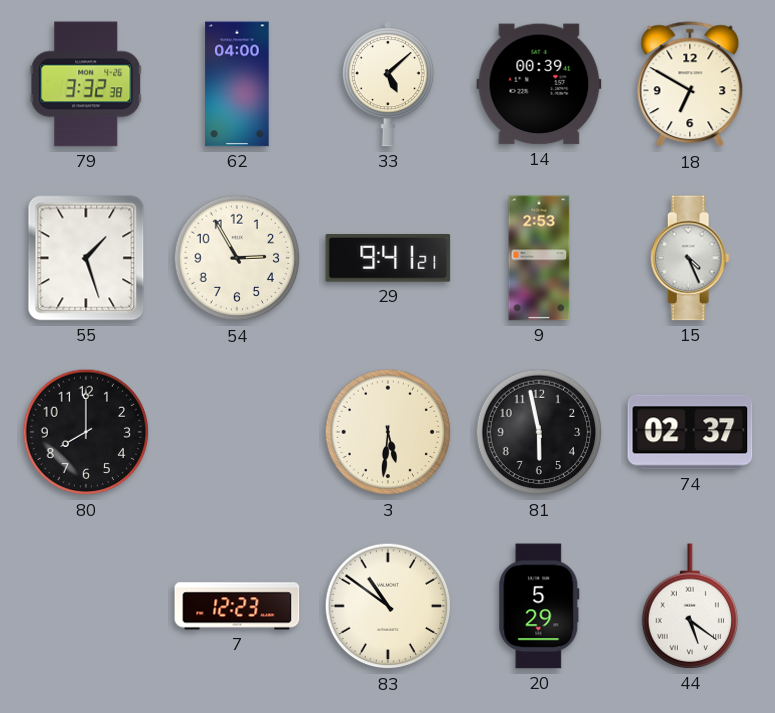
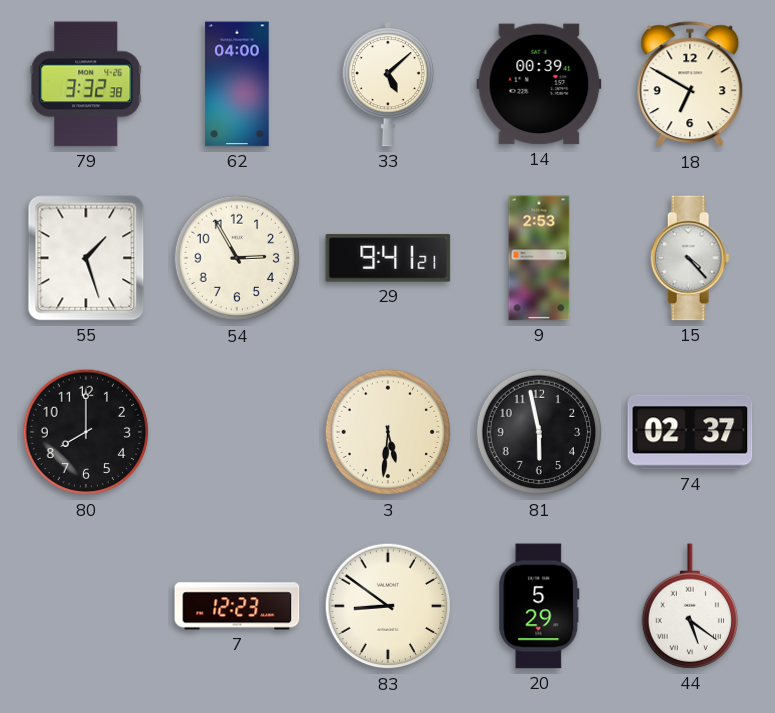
15: 4:26 -> 4:23 (690, 258)
83: 10:51 -> 8:51 (388, 606)
